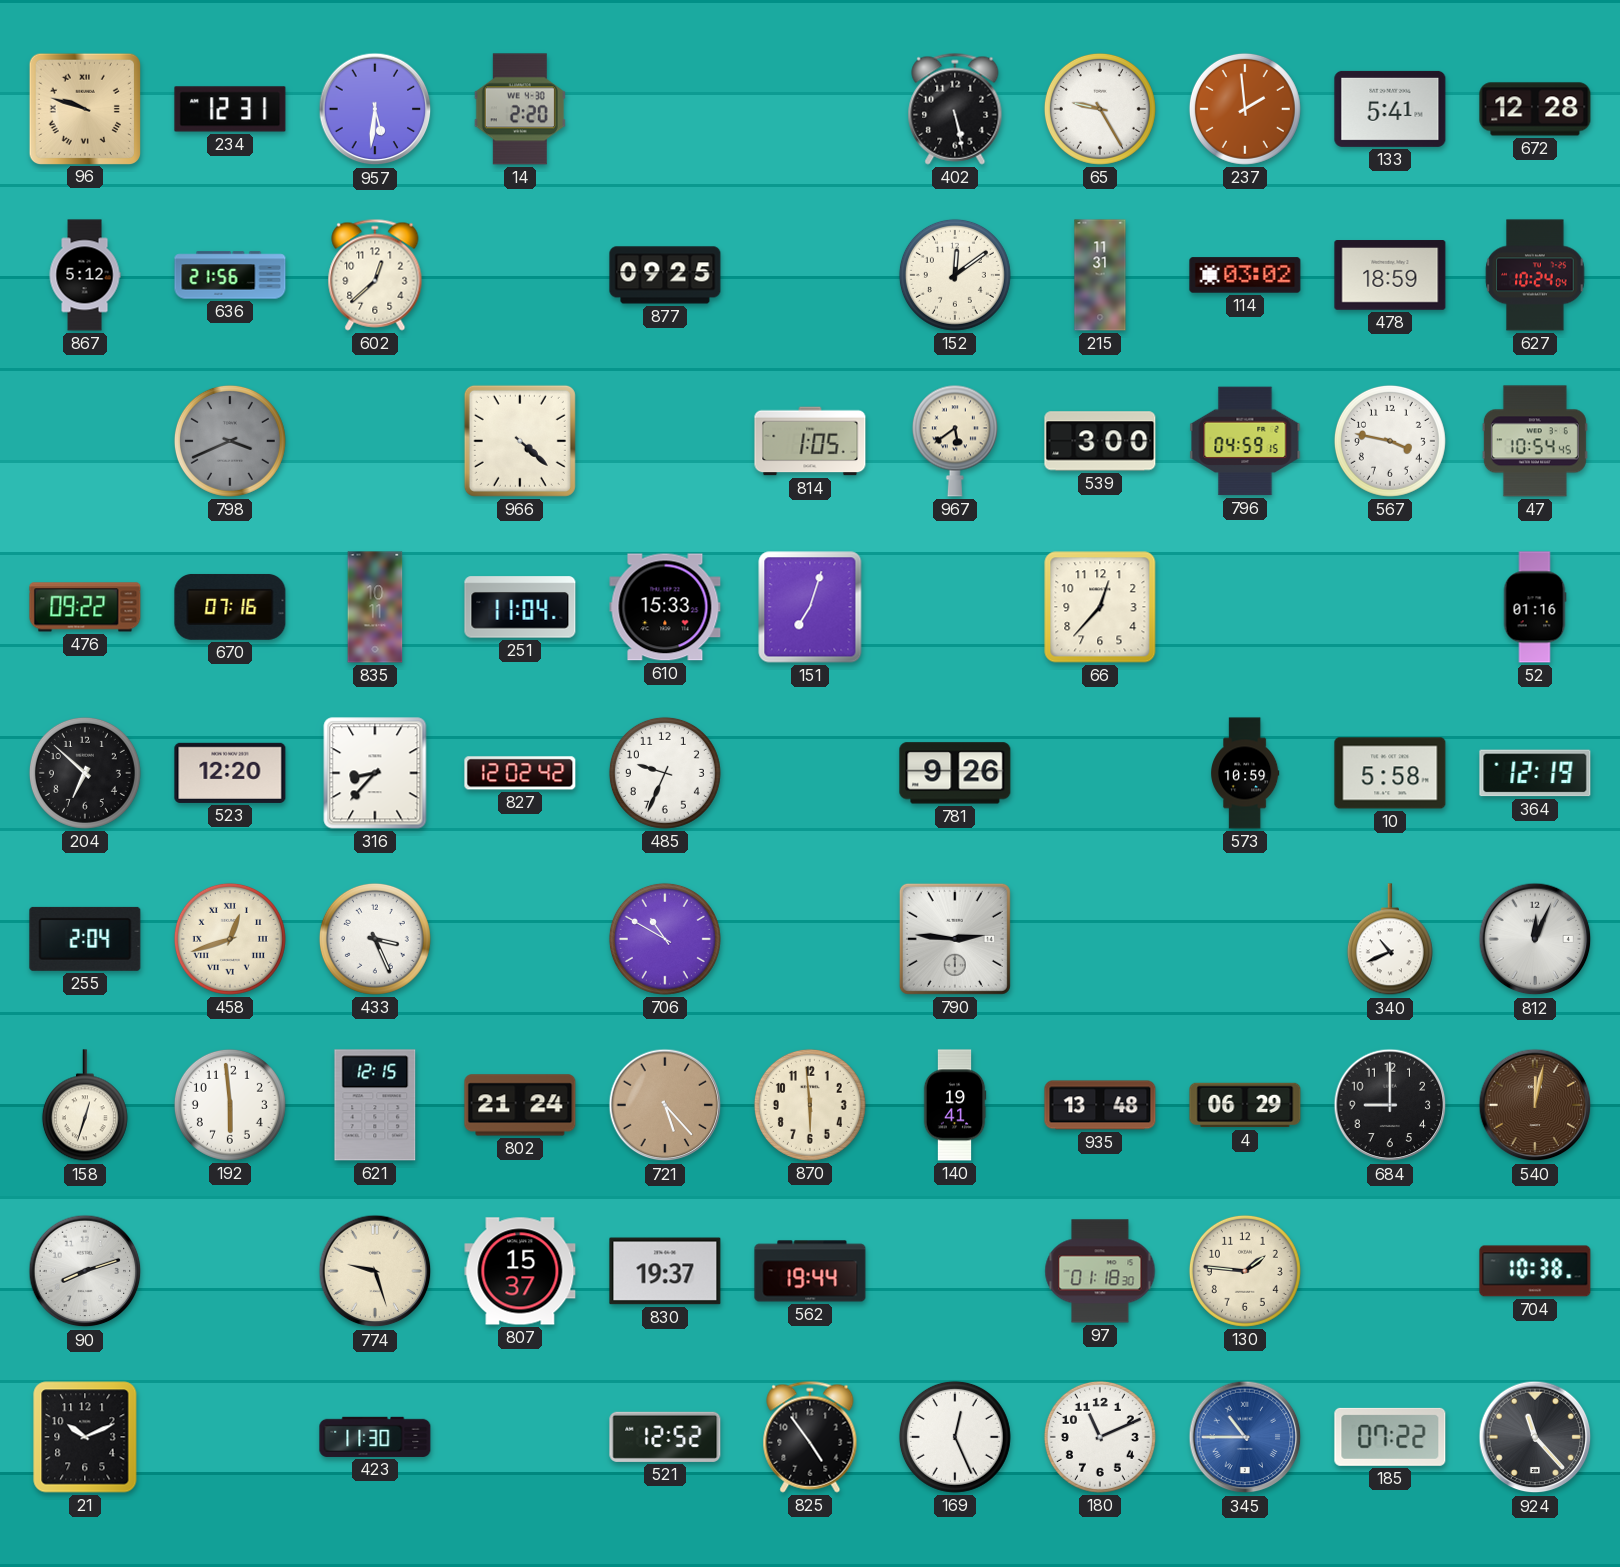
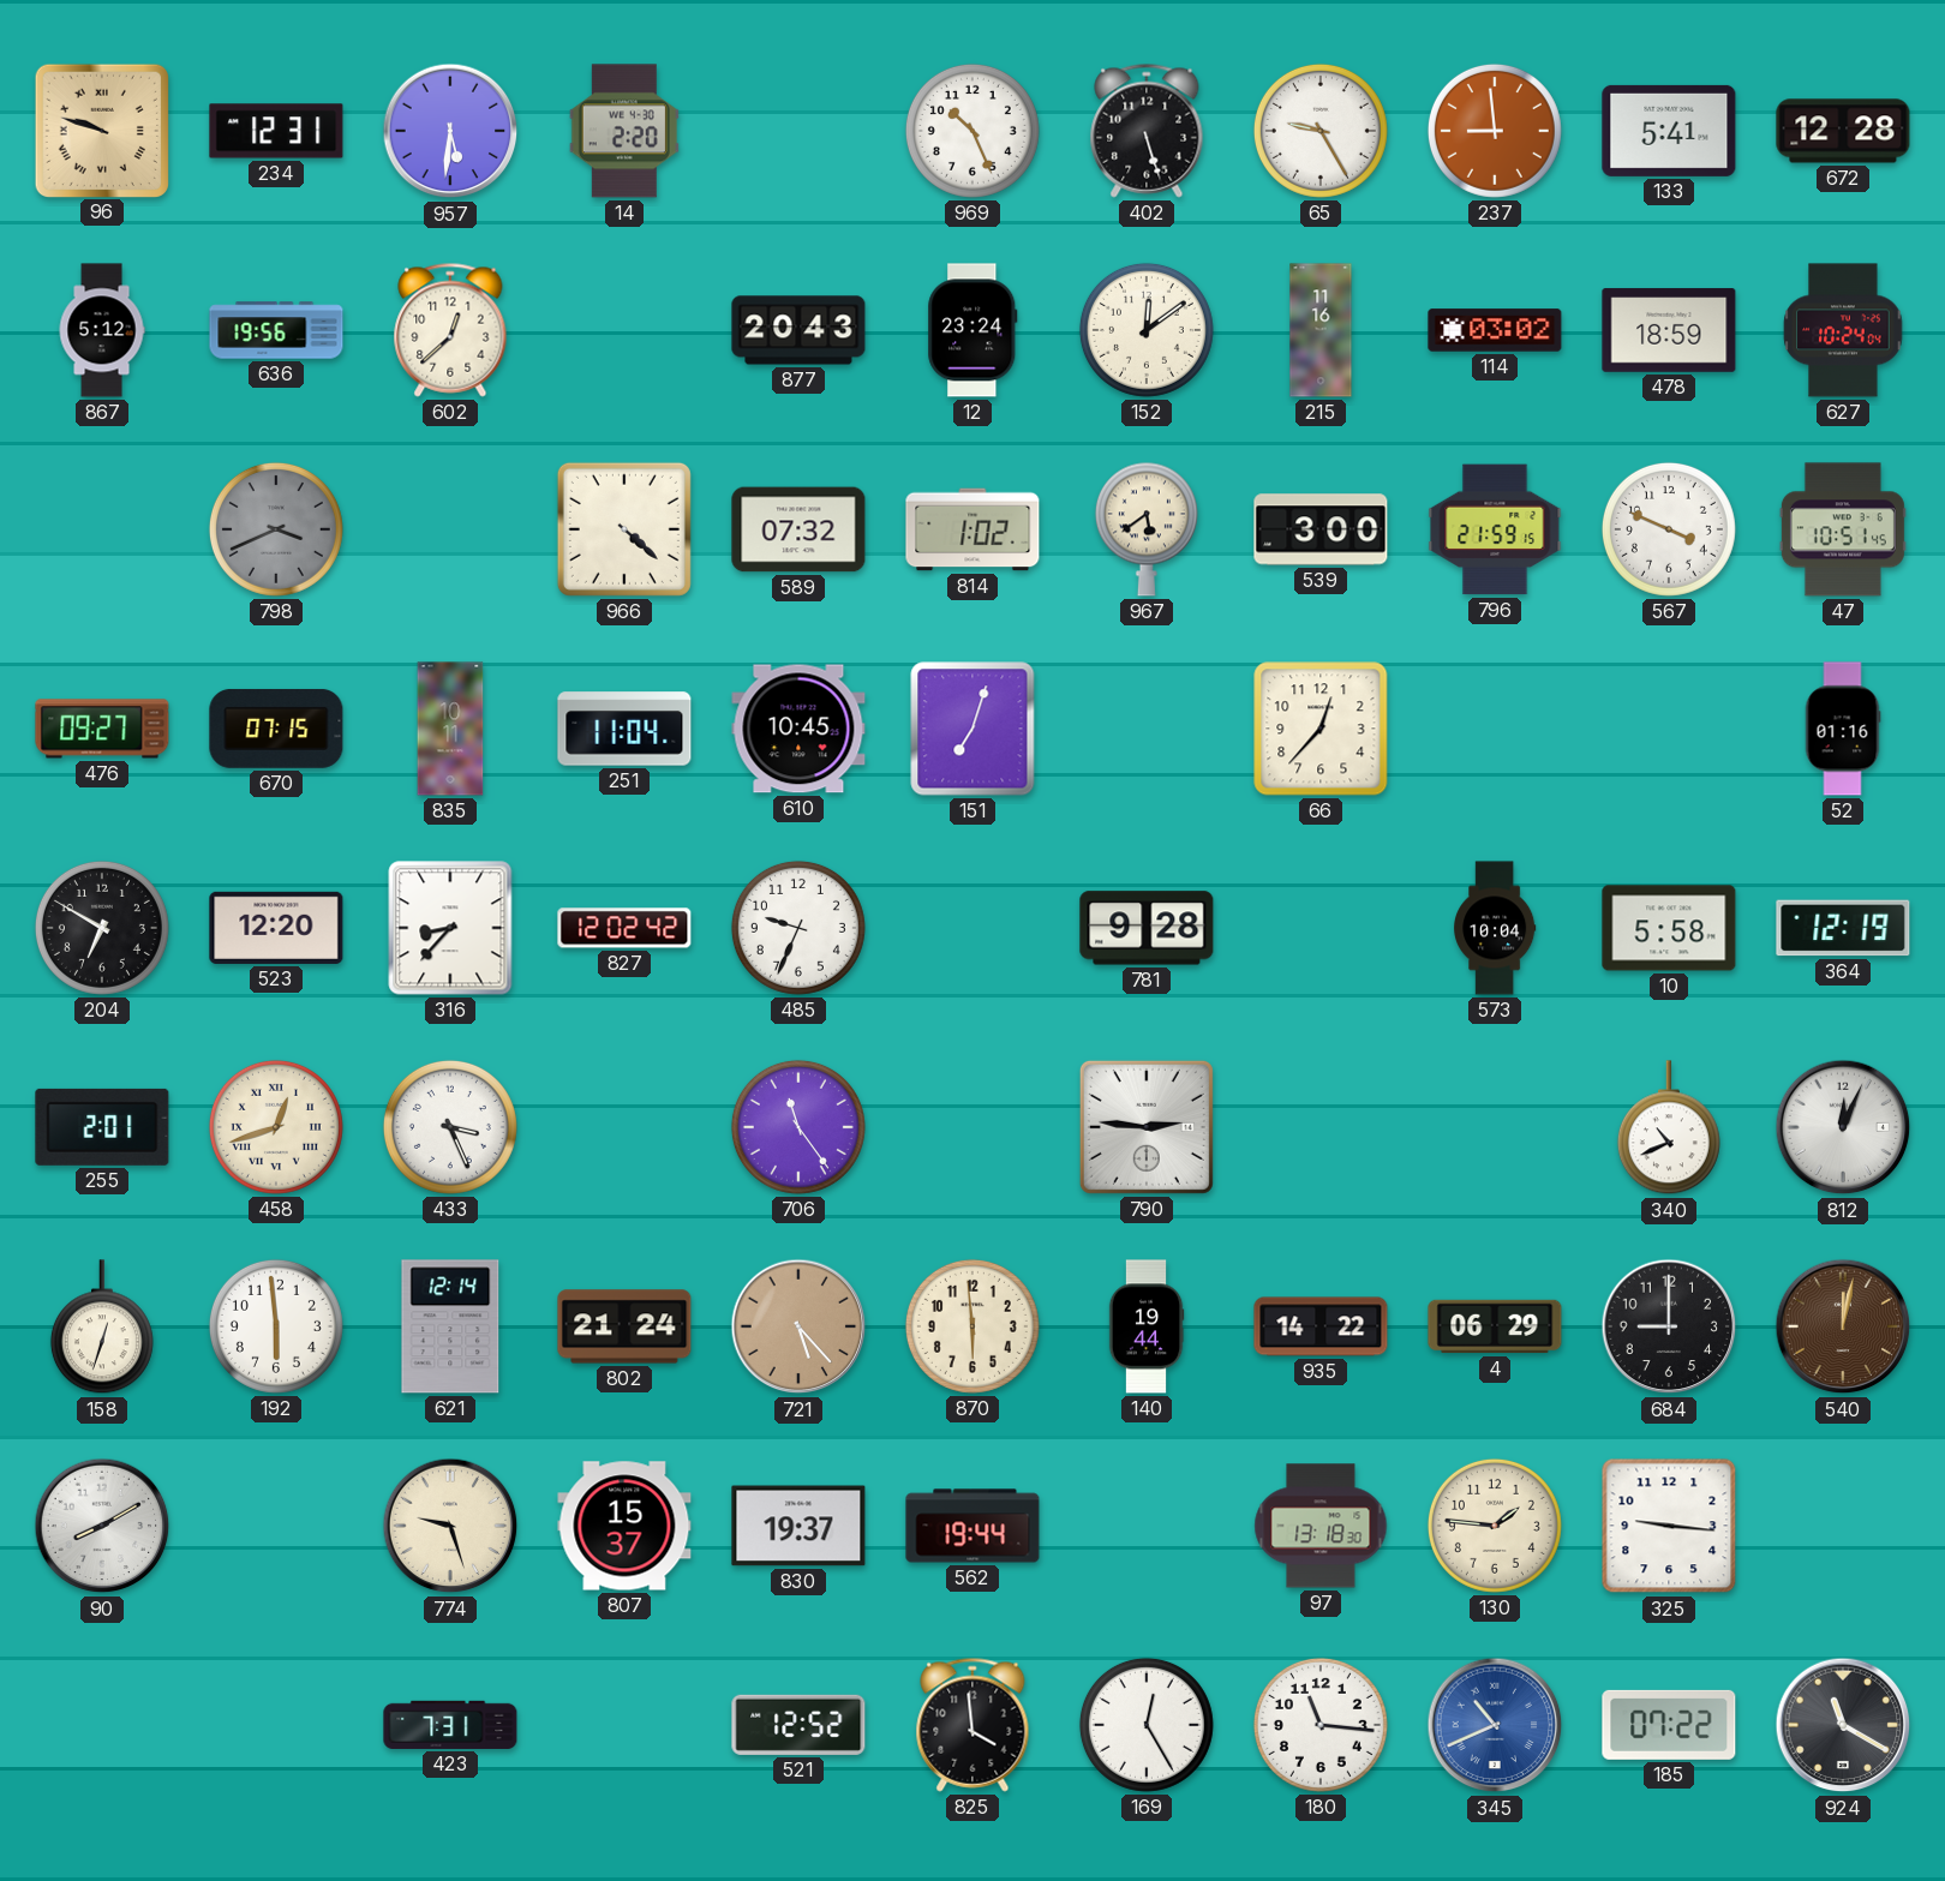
969: none -> 10:26 (972, 131)
402: 5:28 -> 5:27 (1147, 131)
237: 1:59 -> 8:59 (1495, 131)
636: 21:56 -> 19:56 (276, 330)
877: 09:25 -> 20:43 (798, 330)
12: none -> 23:24 (972, 330)
215: 11:31 -> 11:16 (1321, 330)
589: none -> 07:32 (798, 529)
814: 1:05 -> 1:02 (972, 529)
796: 04:59 -> 21:59 (1495, 529)
567: 3:47 -> 3:49 (1669, 529)
47: 10:54 -> 10:51 (1843, 529)
476: 09:22 -> 09:27 (102, 729)
670: 07:16 -> 07:15 (276, 729)
610: 15:33 -> 10:45 (798, 729)
204: 6:52 -> 6:50 (102, 928)
781: 9:26 -> 9:28 (1147, 928)
573: 10:59 -> 10:04 (1496, 928)
255: 2:04 -> 2:01 (102, 1127)
706: 10:50 -> 11:24 (798, 1127)
621: 12:15 -> 12:14 (450, 1326)
140: 19:41 -> 19:44 (1147, 1326)
935: 13:48 -> 14:22 (1321, 1326)
90: 8:12 -> 8:10 (102, 1526)
97: 01:18 -> 13:18 (1321, 1526)
325: none -> 9:16 (1669, 1526)
704: 10:38 -> none (1535, 1271)
21: 10:11 -> none (85, 1437)
423: 11:30 -> 7:31 (450, 1725)
825: 4:54 -> 3:59 (972, 1725)
169: 12:26 -> 12:25 (1147, 1725)
180: 11:11 -> 11:16 (1321, 1725)
345: 10:45 -> 10:41 (1495, 1725)
924: 11:23 -> 11:20 (1843, 1725)
